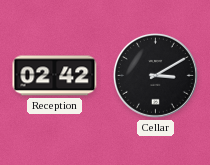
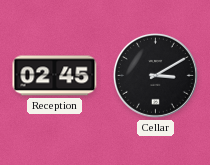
Reception: 02:42 -> 02:45 (55, 76)
